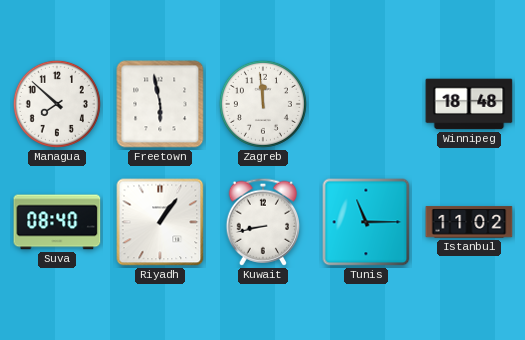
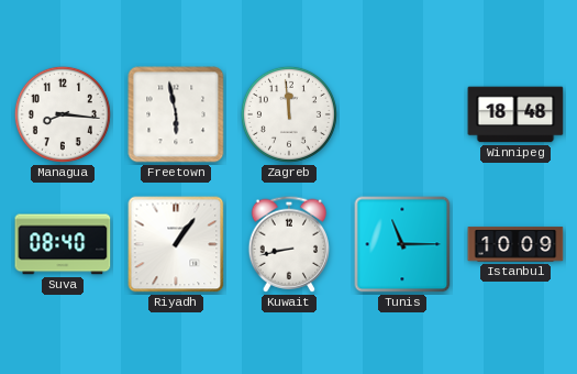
Managua: 7:52 -> 8:16 (63, 114)
Istanbul: 11:02 -> 10:09 (515, 244)
